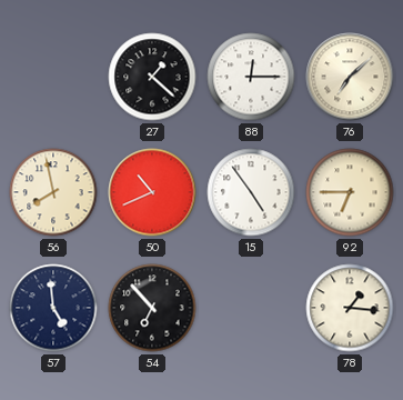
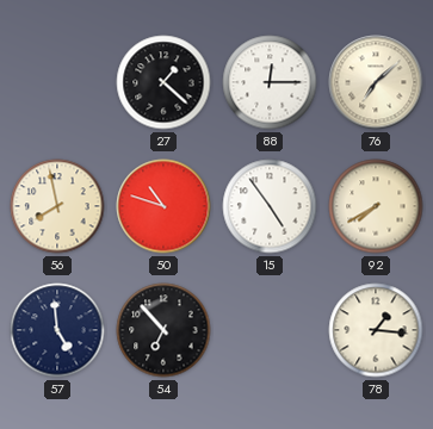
50: 10:41 -> 10:48 (163, 206)
92: 6:45 -> 7:40 (376, 206)
